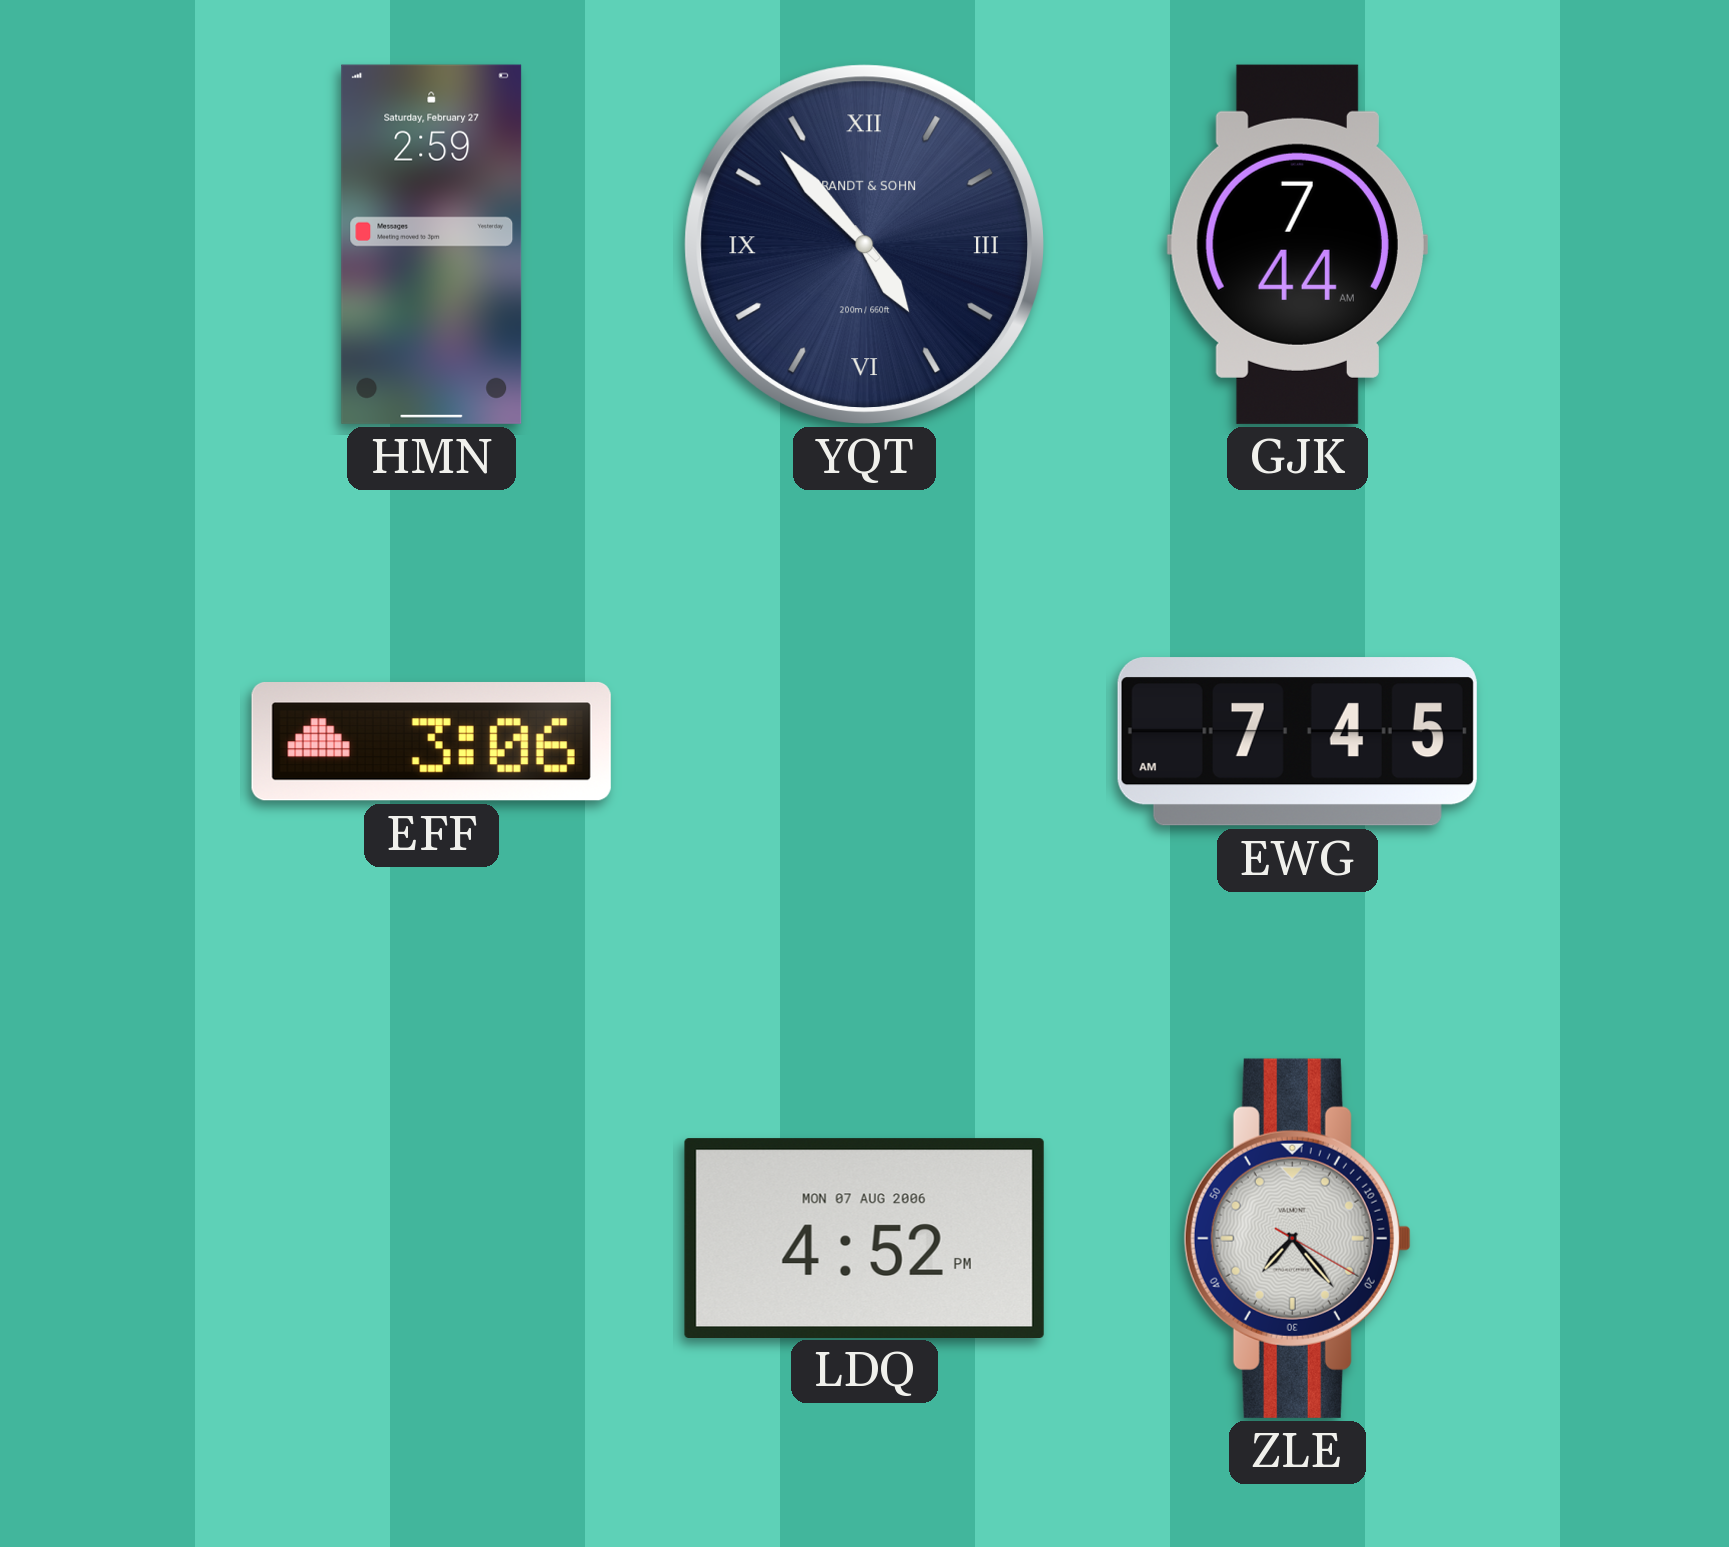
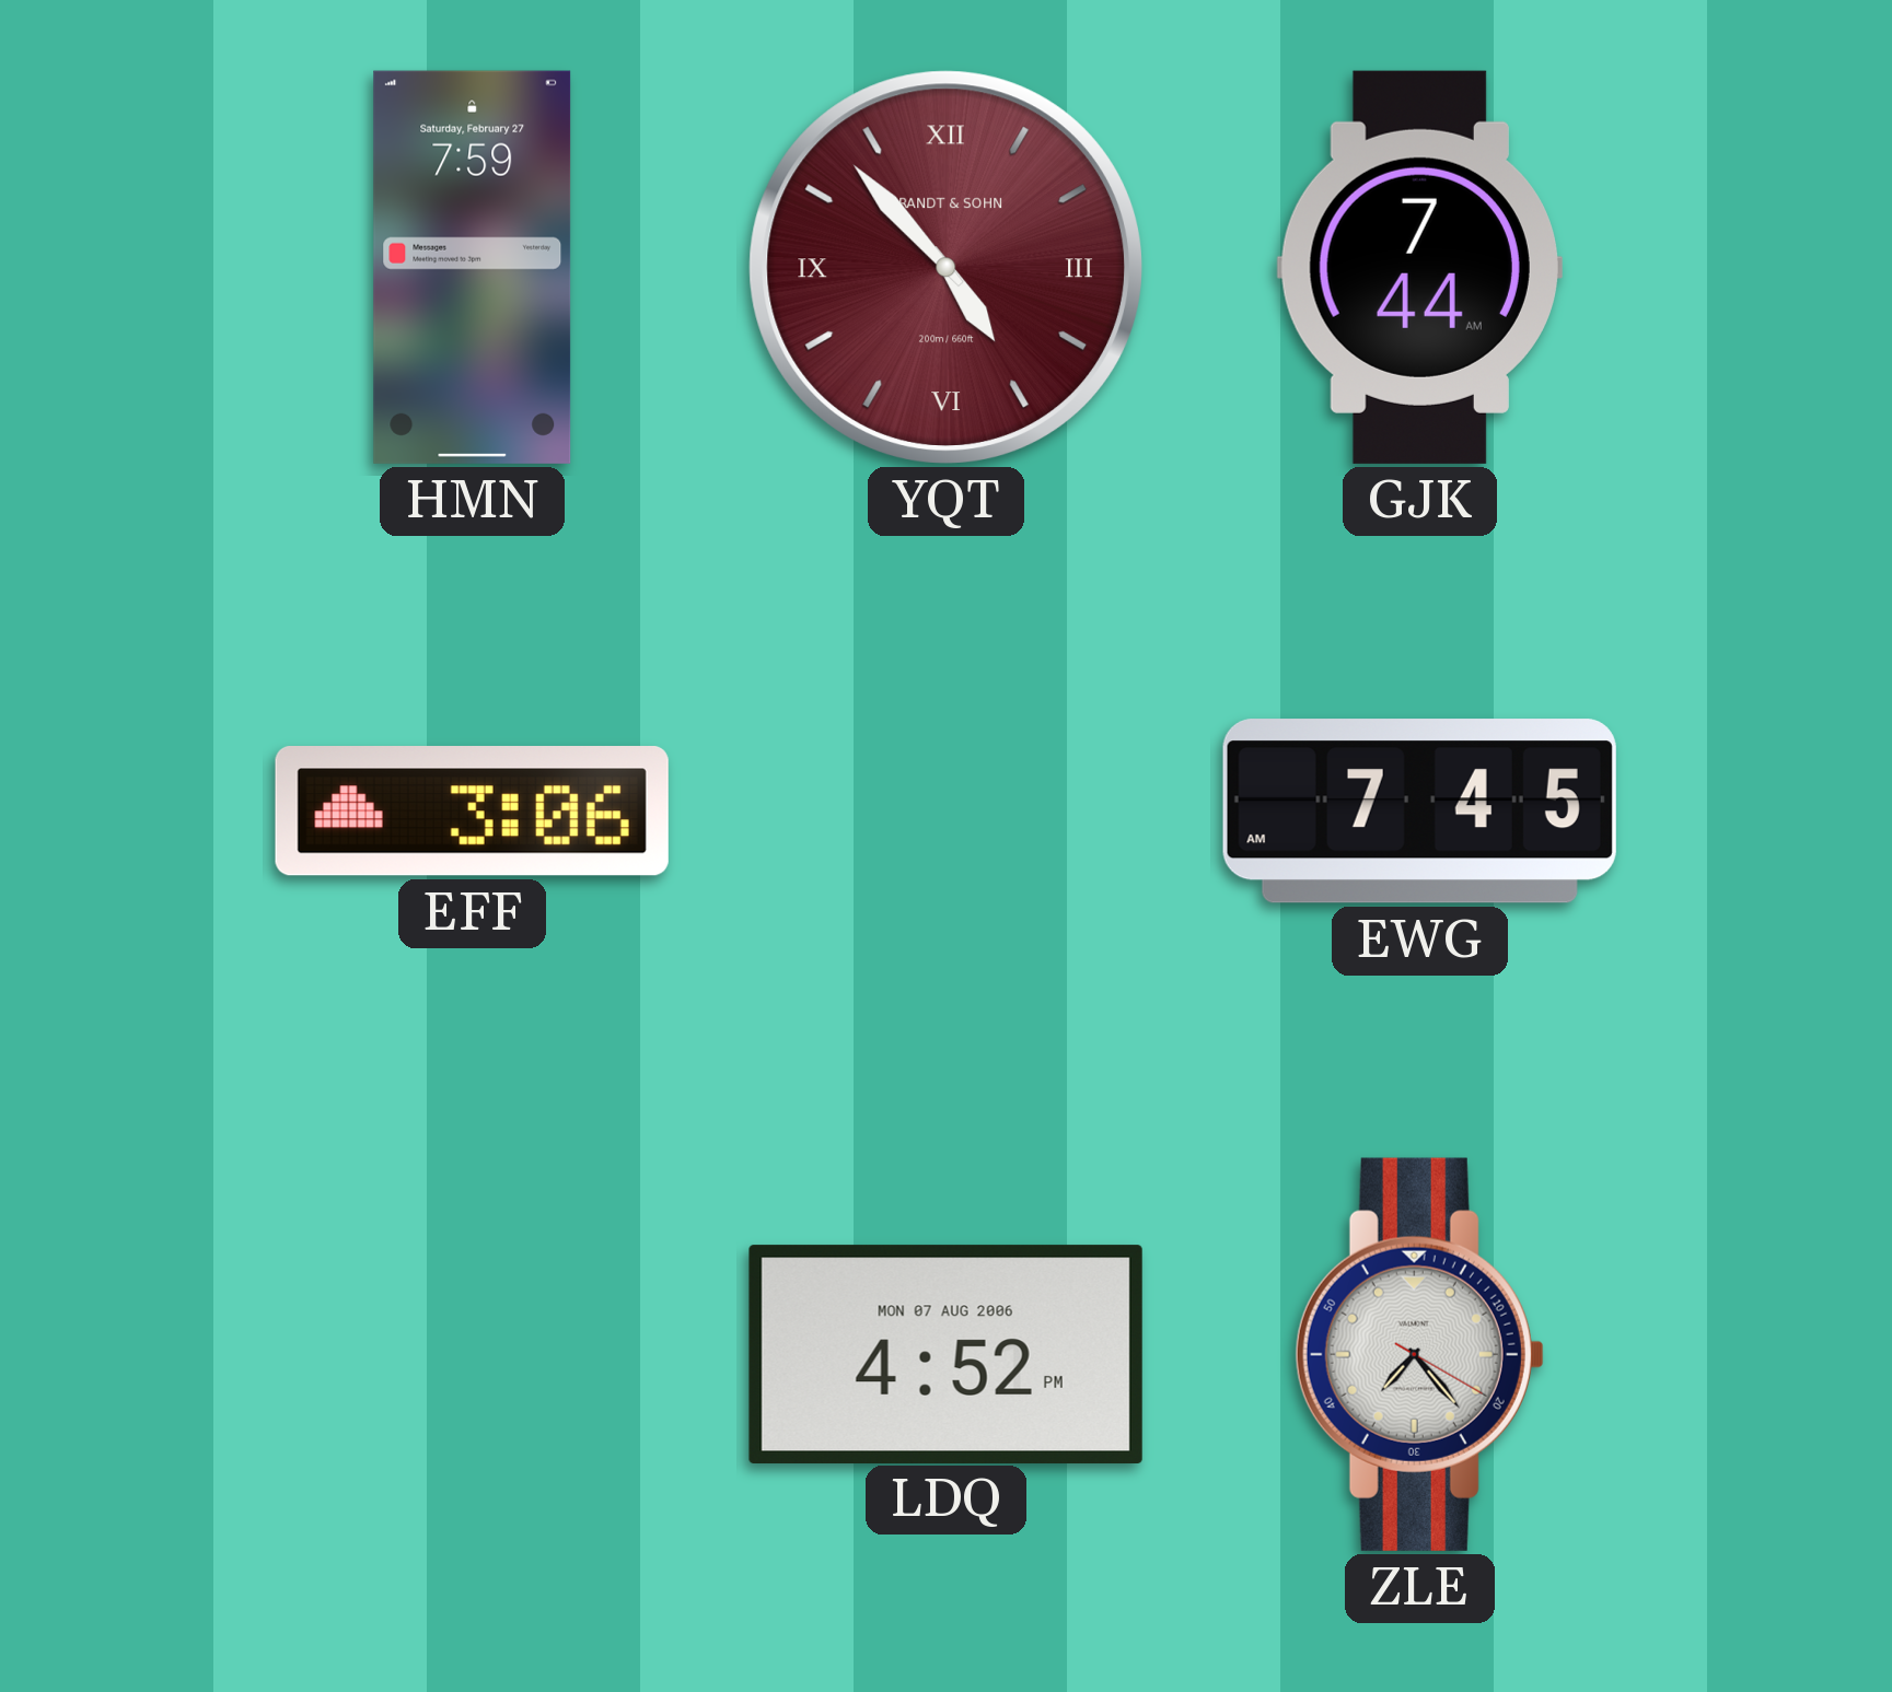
HMN: 2:59 -> 7:59 (473, 267)
YQT dial: navy -> burgundy (945, 267)
